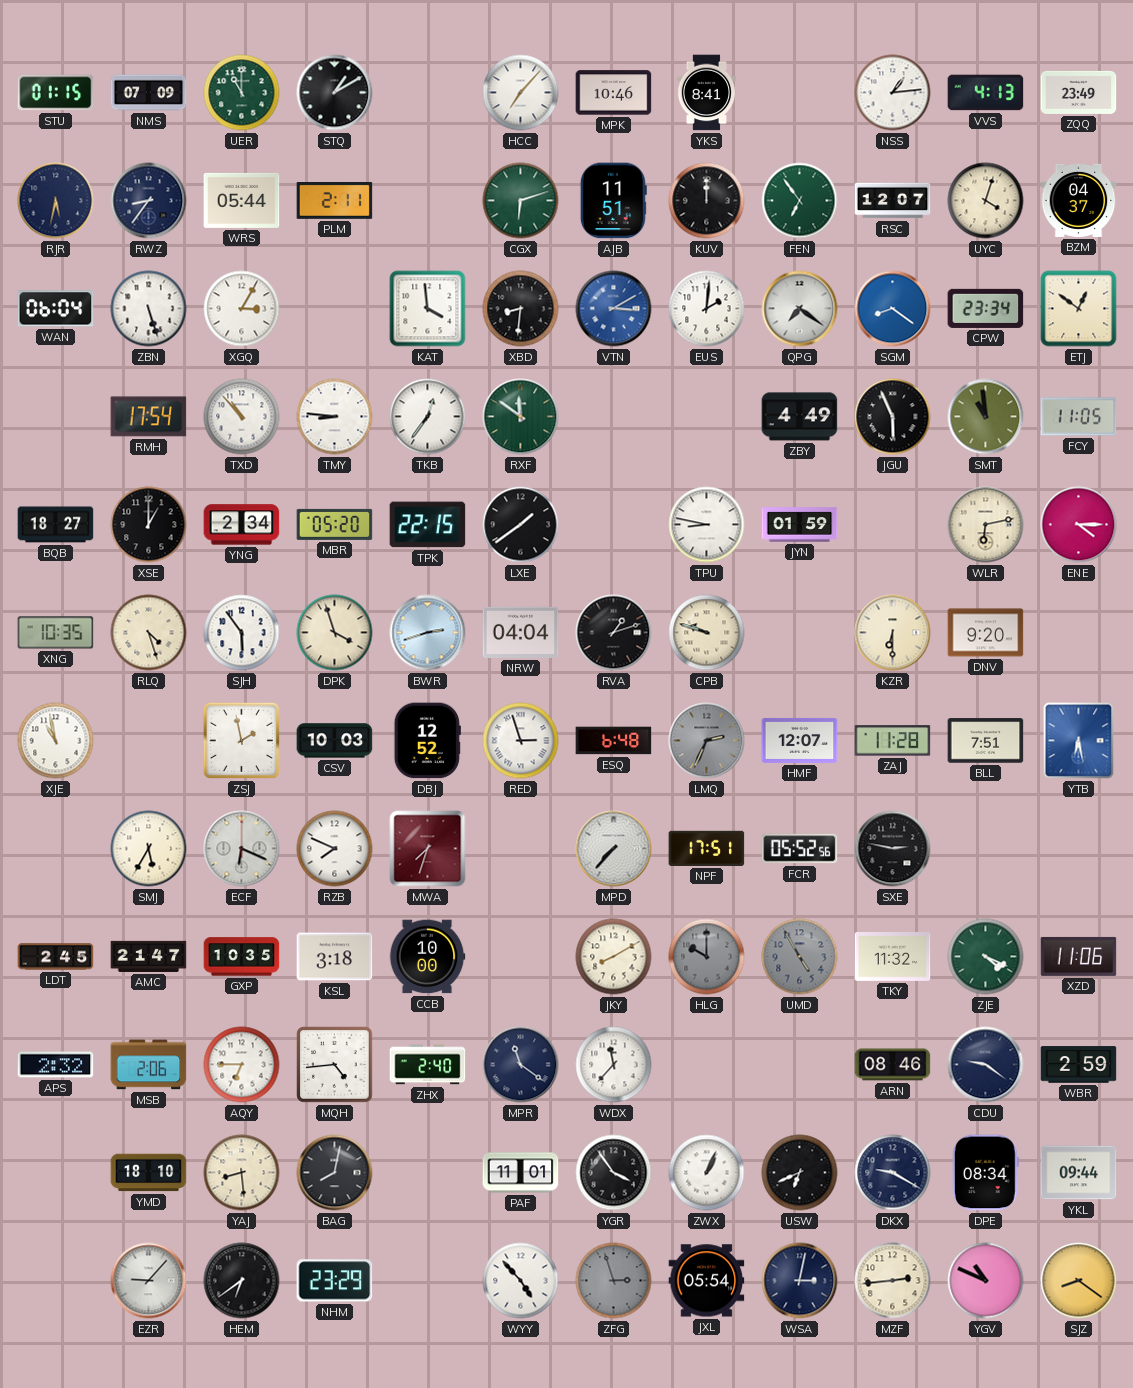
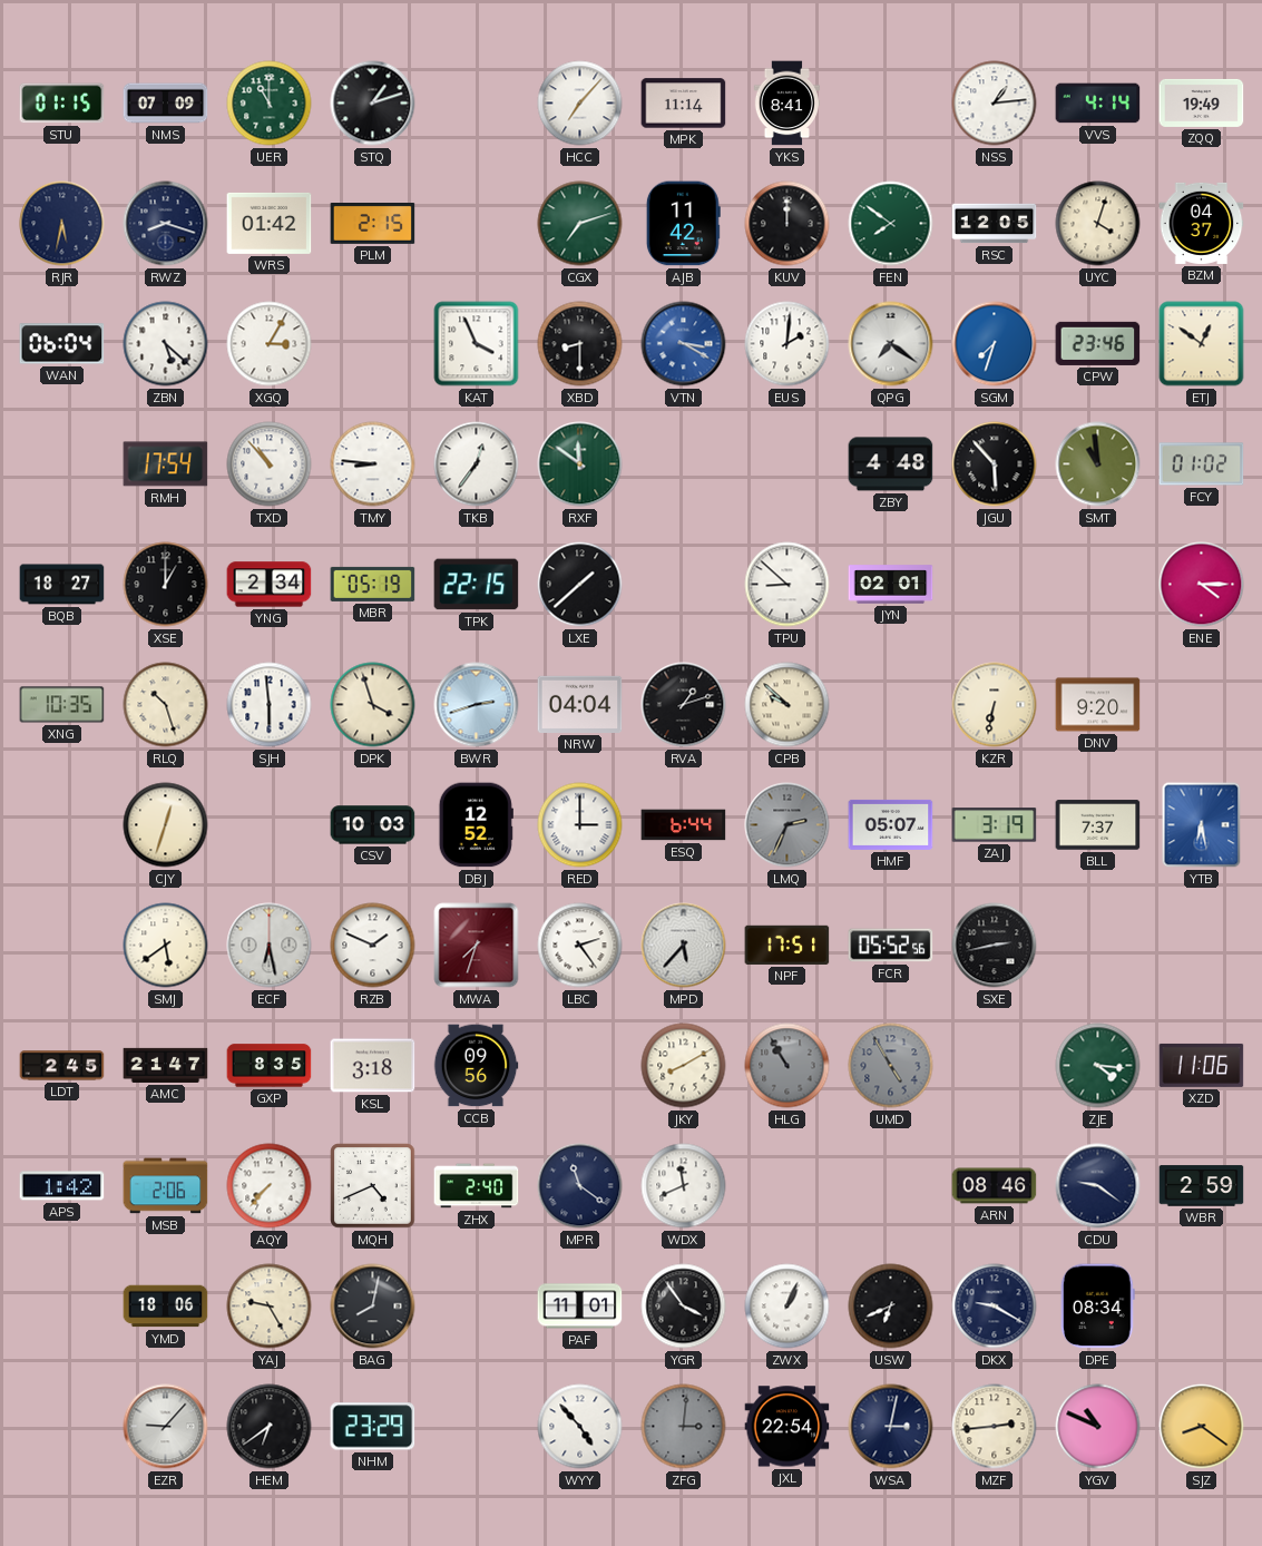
STQ: 1:10 -> 1:12 (373, 104)
MPK: 10:46 -> 11:14 (684, 104)
VVS: 4:13 -> 4:14 (1098, 104)
ZQQ: 23:49 -> 19:49 (1202, 102)
RWZ: 8:36 -> 8:18 (166, 224)
WRS: 05:44 -> 01:42 (270, 223)
PLM: 2:11 -> 2:15 (373, 224)
CGX: 6:12 -> 7:12 (580, 224)
AJB: 11:51 -> 11:42 (683, 224)
FEN: 6:54 -> 7:51 (891, 224)
RSC: 12:07 -> 12:05 (995, 224)
ZBN: 5:27 -> 5:22 (166, 344)
KAT: 3:59 -> 3:56 (477, 344)
XBD: 8:31 -> 8:30 (580, 344)
VTN: 3:10 -> 3:20 (684, 344)
SGM: 8:21 -> 7:33 (995, 344)
CPW: 23:34 -> 23:46 (1098, 343)
ZBY: 4:49 -> 4:48 (891, 464)
JGU: 5:56 -> 5:53 (995, 464)
FCY: 11:05 -> 01:02 (1202, 464)
MBR: 05:20 -> 05:19 (373, 584)
LXE: 1:39 -> 1:38 (580, 585)
TPU: 8:47 -> 8:52 (787, 585)
JYN: 01:59 -> 02:01 (891, 585)
WLR: 6:13 -> none (986, 525)
RLQ: 4:27 -> 10:27 (166, 705)
SJH: 5:54 -> 5:59 (270, 705)
CPB: 9:48 -> 9:52 (787, 705)
KZR: 6:30 -> 6:32 (995, 705)
XJE: 10:58 -> none (56, 741)
CJY: none -> 12:33 (166, 825)
ZSJ: 1:58 -> none (241, 740)
RED: 2:57 -> 3:00 (580, 825)
ESQ: 6:48 -> 6:44 (684, 825)
HMF: 12:07 -> 05:07 (891, 824)
ZAJ: 11:28 -> 3:19 (995, 825)
BLL: 7:51 -> 7:37 (1098, 825)
SMJ: 5:35 -> 5:39 (166, 946)
ECF: 6:19 -> 6:28 (270, 946)
RZB: 7:49 -> 1:49 (373, 946)
LBC: none -> 2:24 (580, 946)
MPD: 7:37 -> 5:37 (684, 946)
SXE: 2:47 -> 2:43 (995, 946)
GXP: 10:35 -> 8:35 (270, 1066)
CCB: 10:00 -> 09:56 (476, 1066)
HLG: 10:00 -> 10:55 (787, 1066)
TKY: 11:32 -> none (893, 957)
ZJE: 4:19 -> 4:16 (1098, 1066)
APS: 2:32 -> 1:42 (62, 1186)
AQY: 6:45 -> 7:37 (270, 1186)
MQH: 4:44 -> 4:41 (373, 1186)
WDX: 11:37 -> 11:41 (684, 1186)
YMD: 18:10 -> 18:06 (166, 1307)
YAJ: 8:29 -> 9:25 (270, 1307)
YKL: 09:44 -> none (1079, 1173)
ZFG: 2:57 -> 3:01 (684, 1427)
JXL: 05:54 -> 22:54 (787, 1427)
